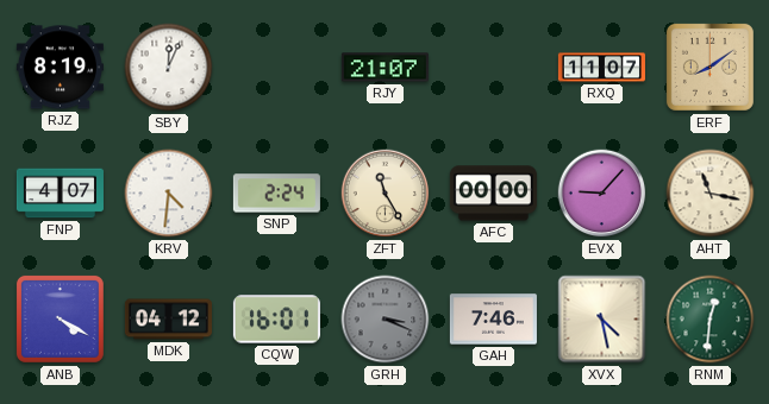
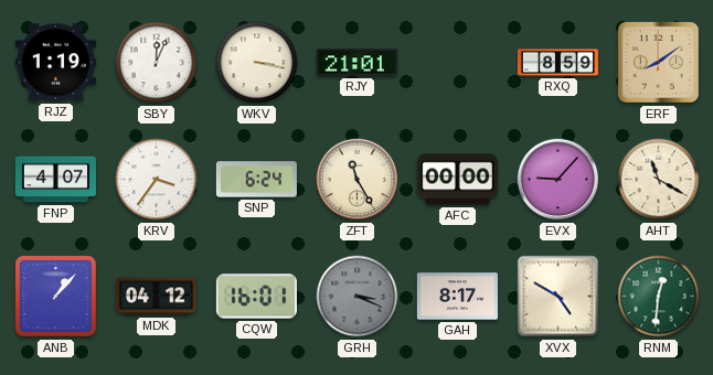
RJZ: 8:19 -> 1:19 (55, 63)
WKV: none -> 3:17 (257, 63)
RJY: 21:07 -> 21:01 (356, 63)
RXQ: 11:07 -> 8:59 (557, 63)
KRV: 4:31 -> 3:36 (157, 180)
SNP: 2:24 -> 6:24 (256, 180)
AHT: 11:17 -> 11:20 (659, 180)
ANB: 4:20 -> 1:07 (55, 296)
GAH: 7:46 -> 8:17 (457, 297)
XVX: 4:28 -> 4:50 (558, 297)
